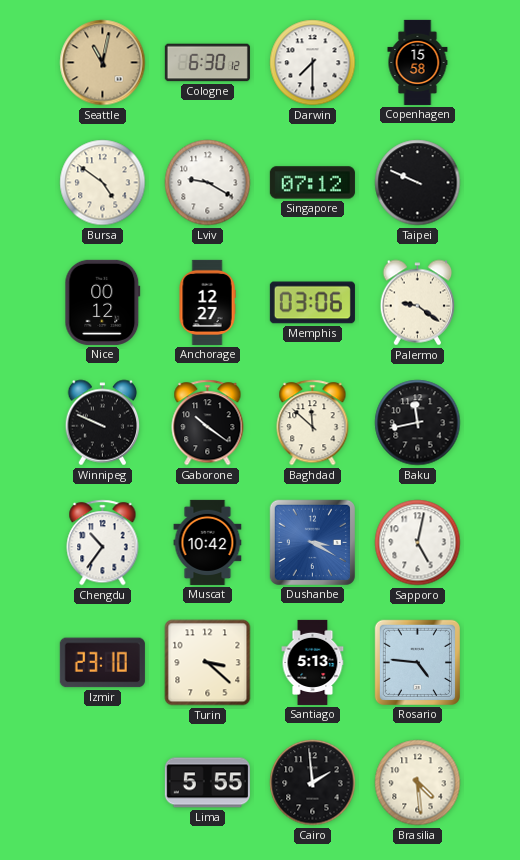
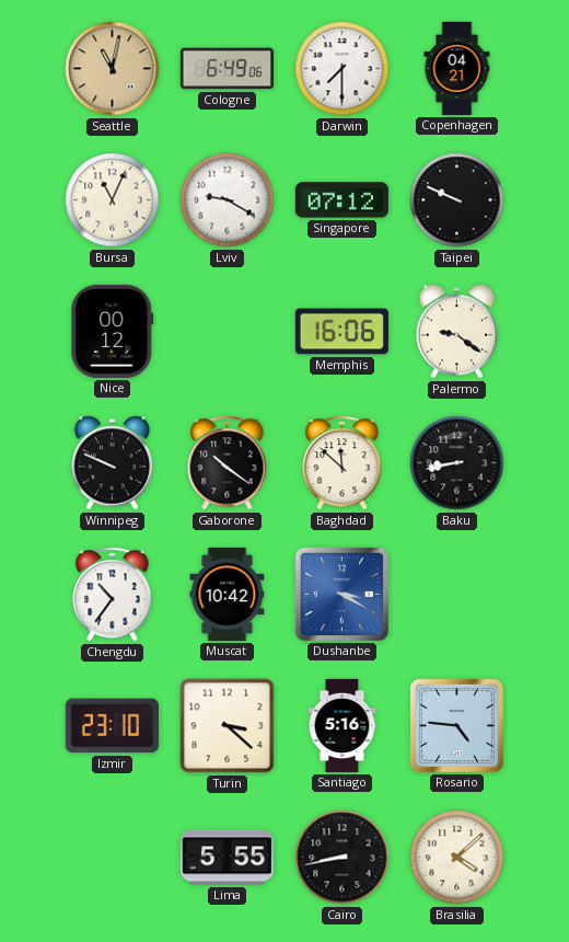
Cologne: 6:30 -> 6:49 (227, 69)
Copenhagen: 15:58 -> 04:21 (457, 68)
Bursa: 4:51 -> 11:04 (113, 200)
Anchorage: 12:27 -> none (207, 302)
Memphis: 03:06 -> 16:06 (341, 332)
Baku: 11:43 -> 8:43 (457, 463)
Sapporo: 5:02 -> none (418, 543)
Santiago: 5:13 -> 5:16 (342, 725)
Cairo: 1:59 -> 8:43 (342, 858)
Brasilia: 4:29 -> 4:08 (457, 858)
